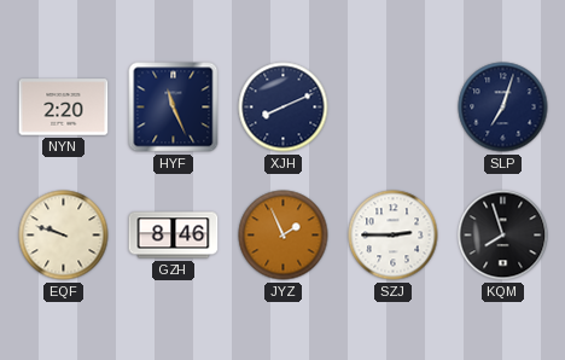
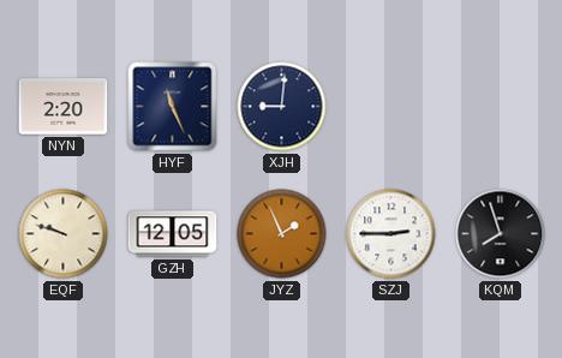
XJH: 8:11 -> 9:01 (282, 107)
SLP: 7:03 -> none (503, 108)
GZH: 8:46 -> 12:05 (173, 234)
